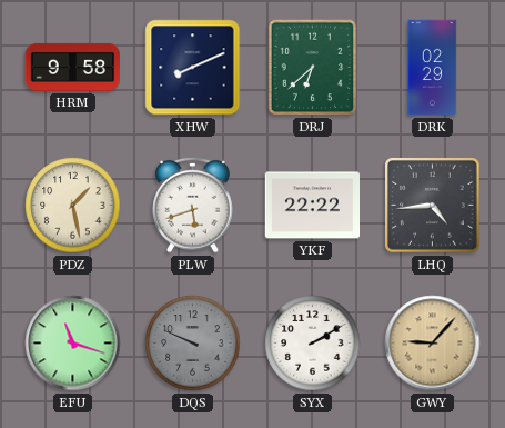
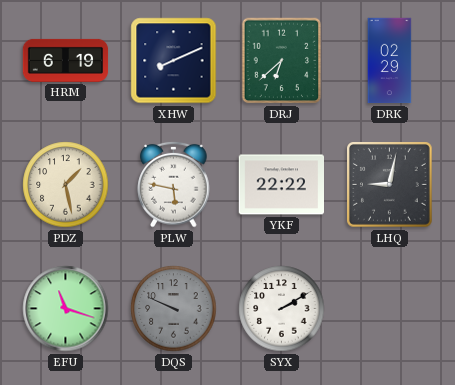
HRM: 9:58 -> 6:19 (66, 60)
PLW: 5:42 -> 5:47 (174, 184)
LHQ: 4:44 -> 9:02 (390, 185)
GWY: 9:07 -> none (433, 344)
